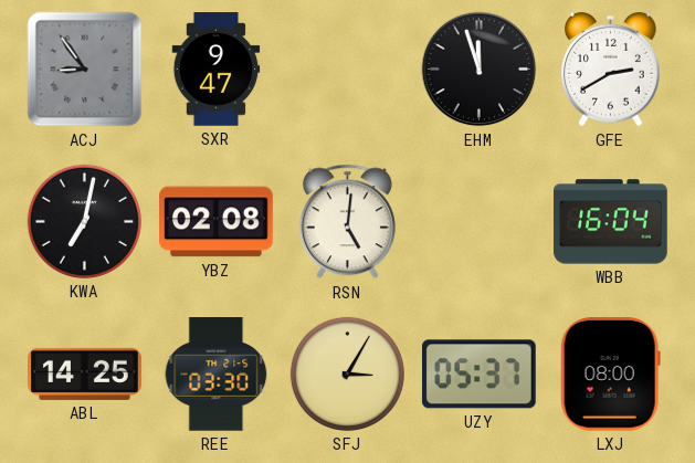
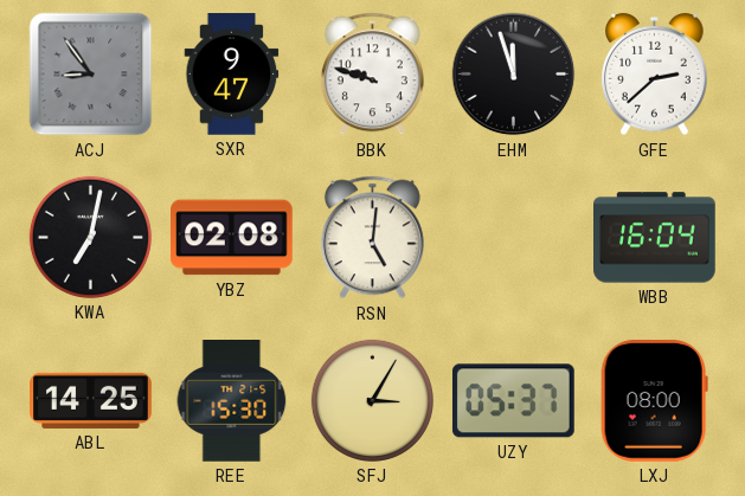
BBK: none -> 9:48 (372, 75)
GFE: 2:40 -> 2:38 (655, 75)
REE: 03:30 -> 15:30 (232, 401)
